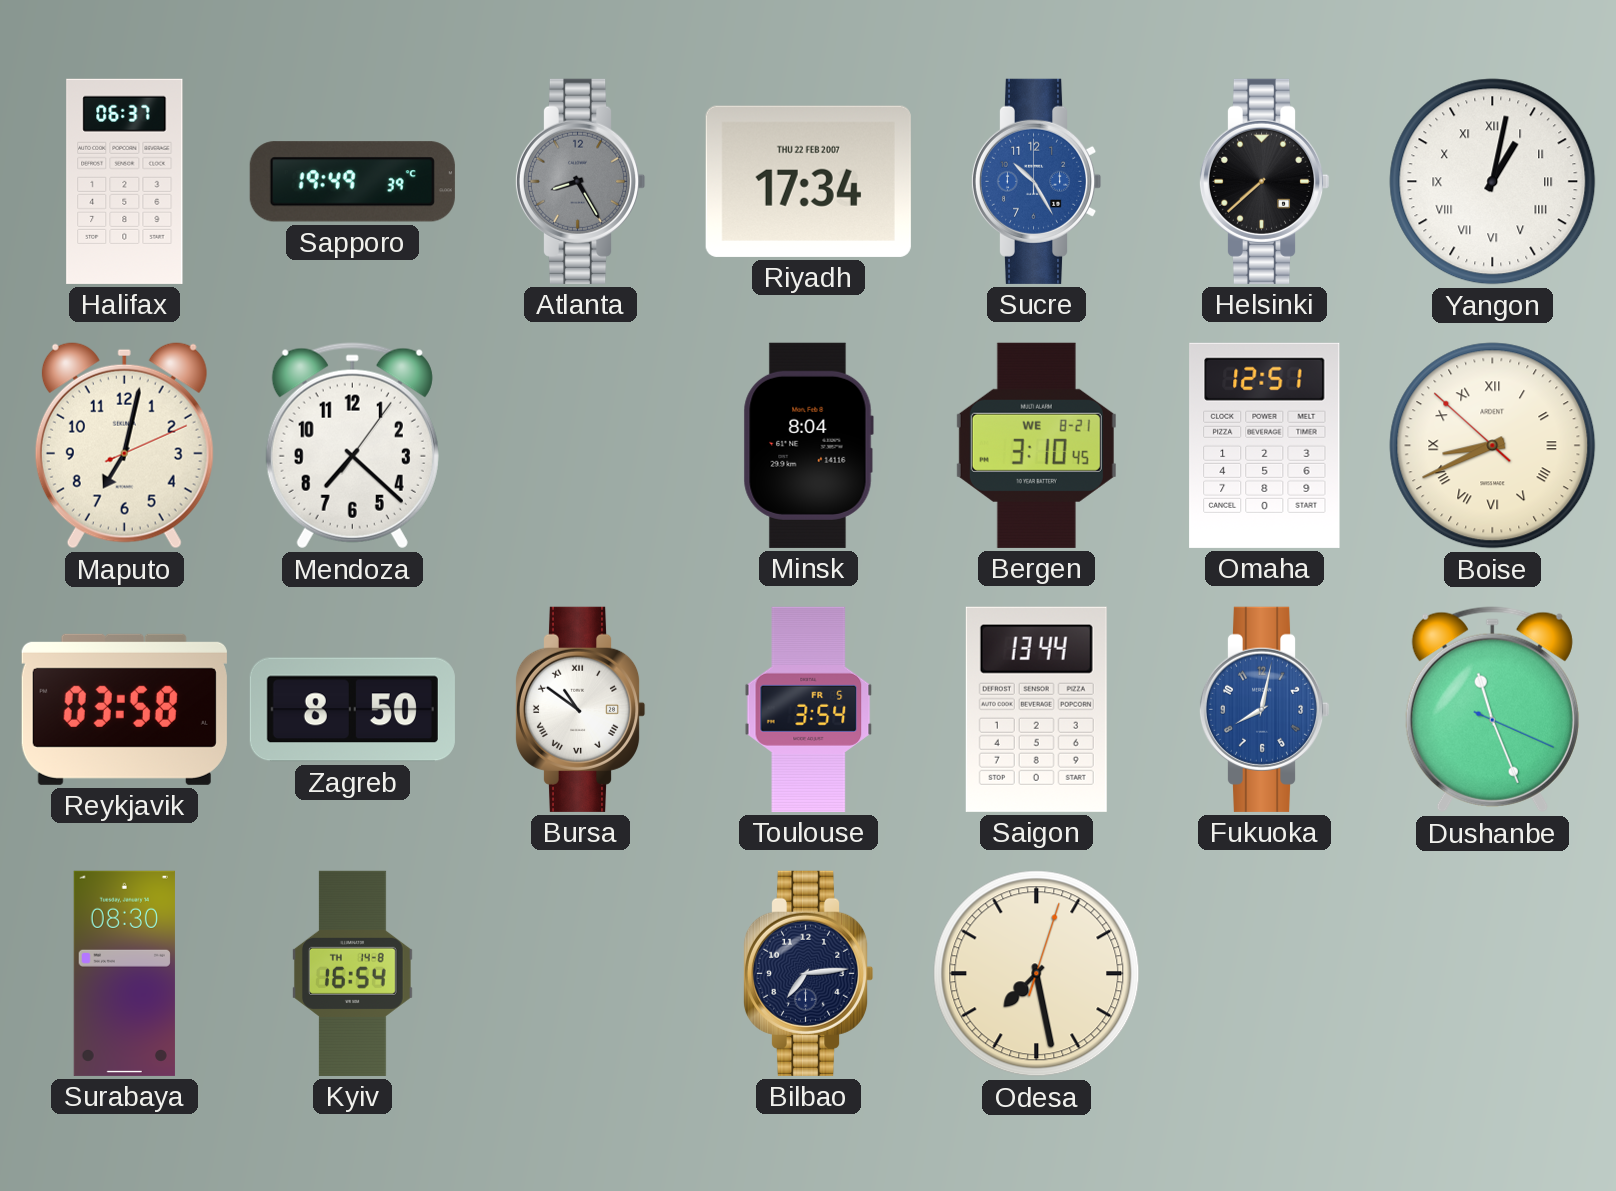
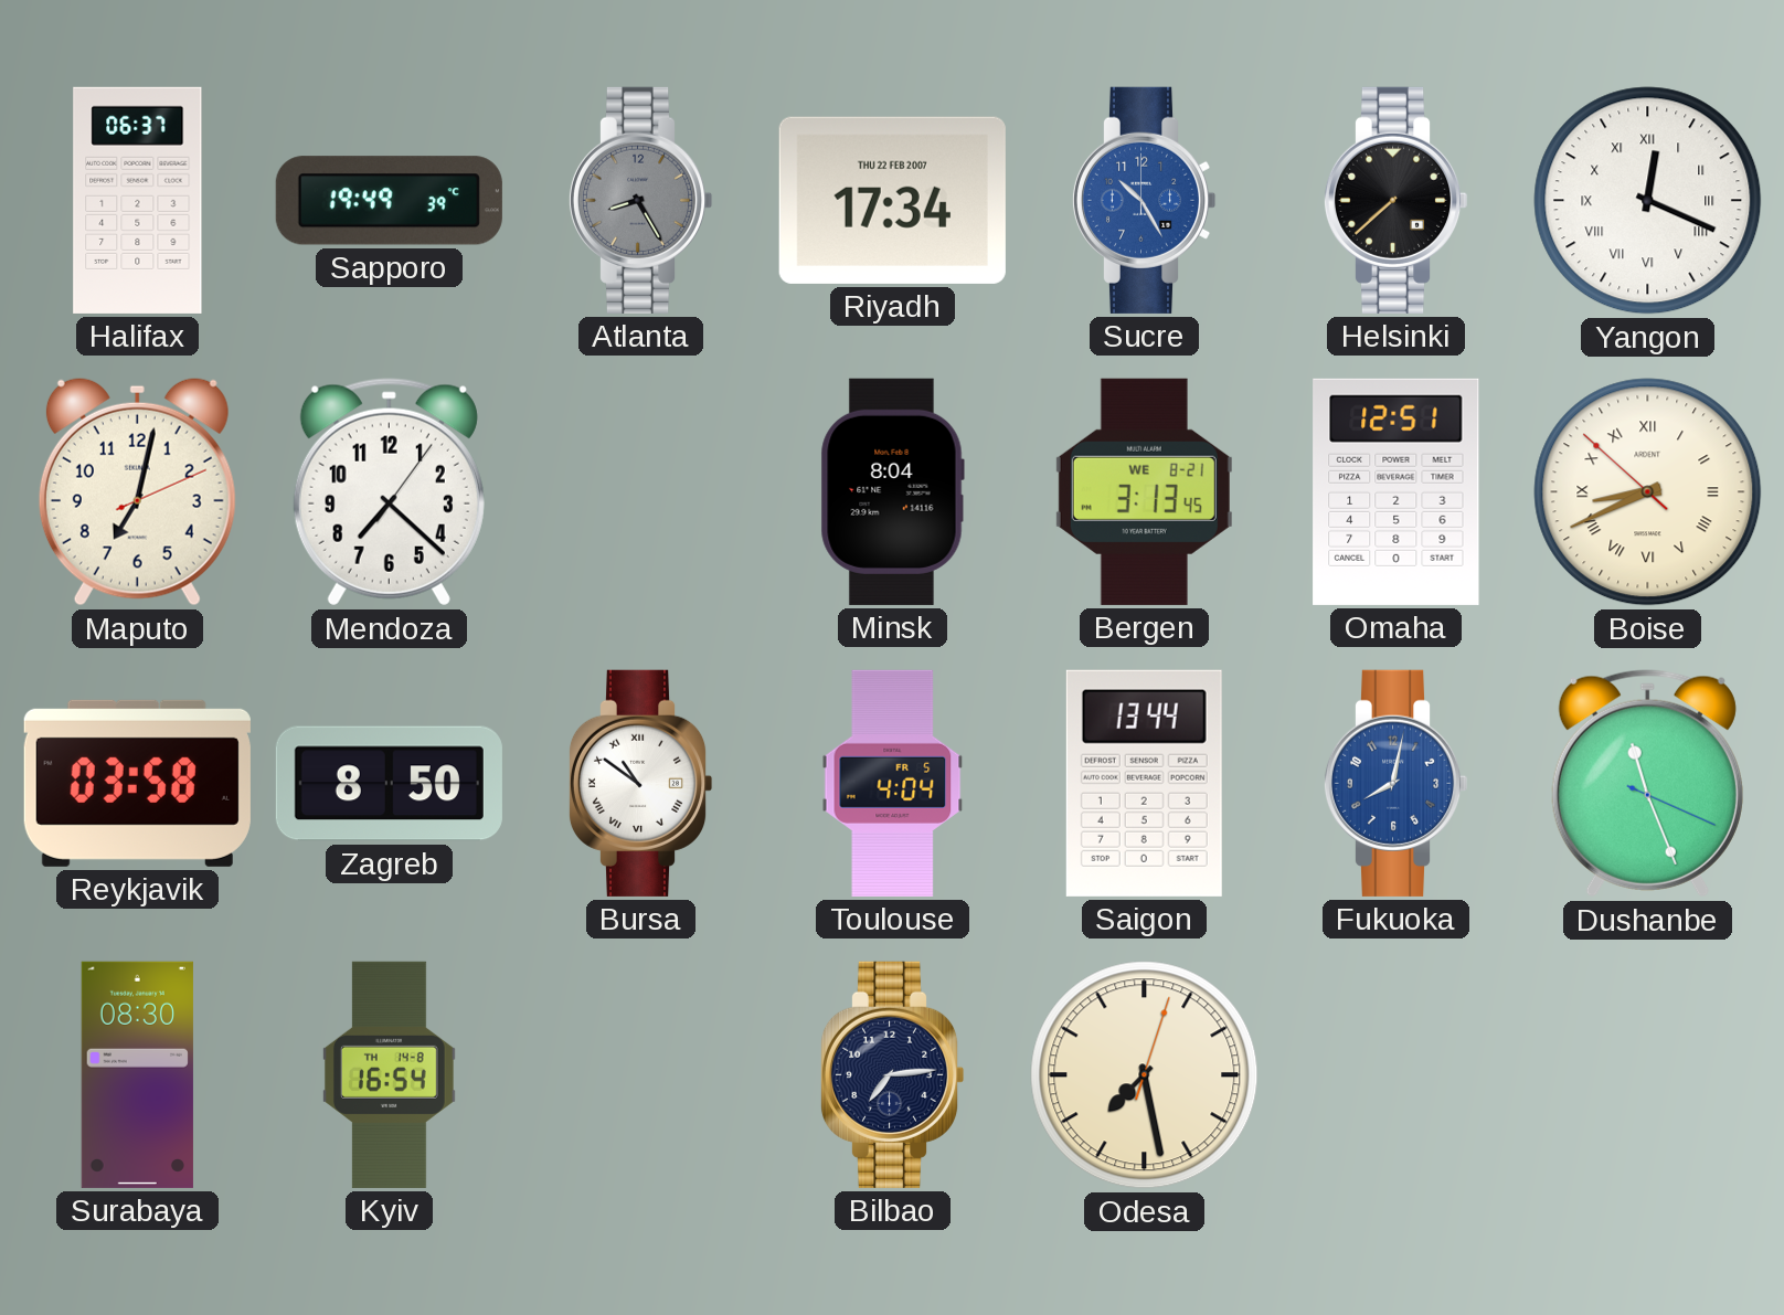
Yangon: 1:02 -> 12:19 (1648, 201)
Bergen: 3:10 -> 3:13 (1144, 491)
Toulouse: 3:54 -> 4:04 (893, 783)
